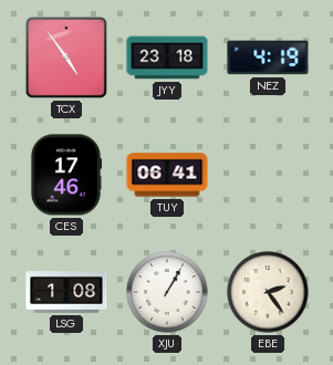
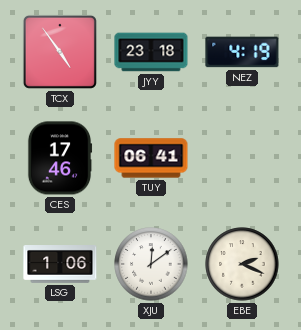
LSG: 1:08 -> 1:06 (60, 265)
XJU: 1:05 -> 12:09 (151, 264)
EBE: 2:24 -> 2:19 (242, 264)
